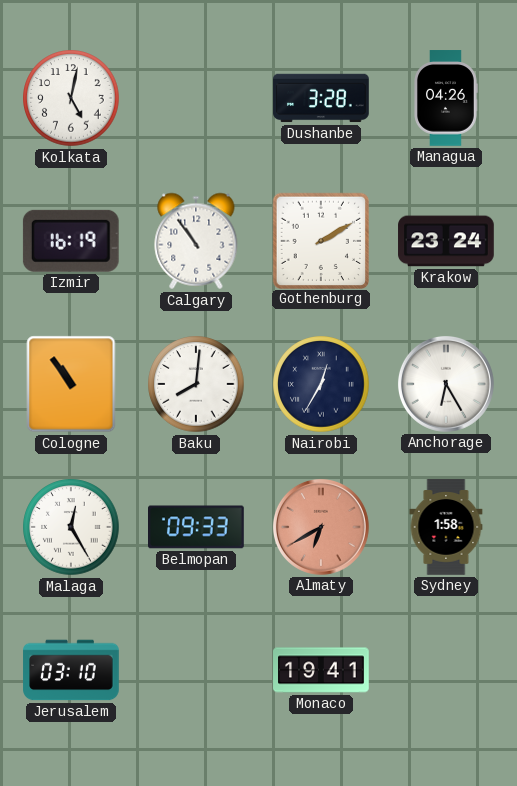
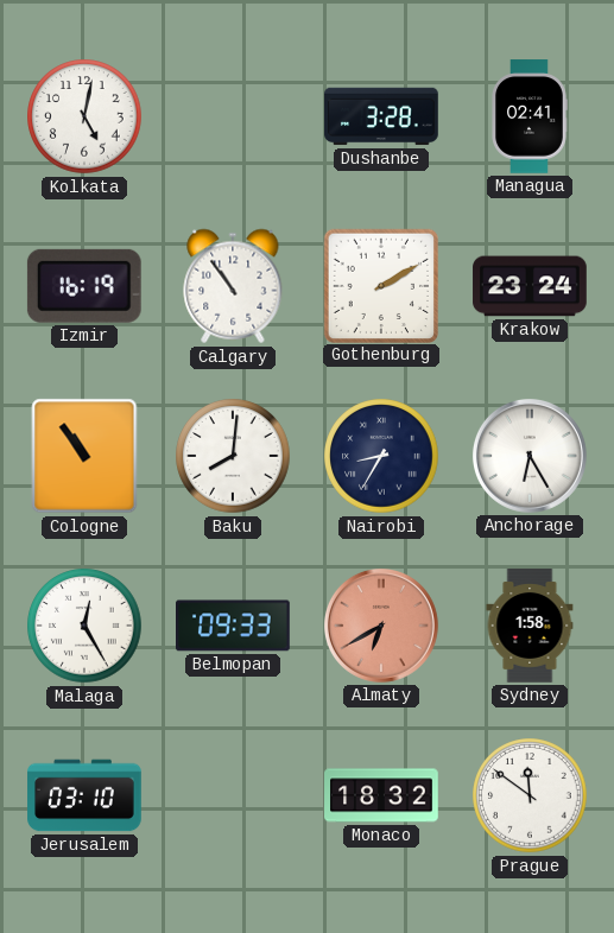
Managua: 04:26 -> 02:41 (530, 116)
Nairobi: 12:35 -> 8:35 (381, 456)
Monaco: 19:41 -> 18:32 (381, 795)
Prague: none -> 11:51 (530, 795)
